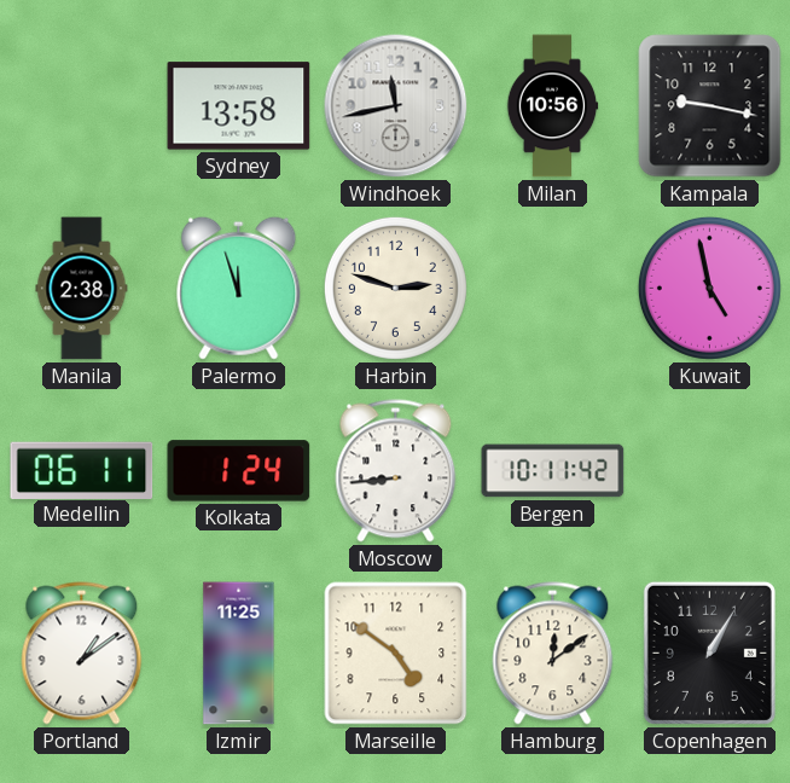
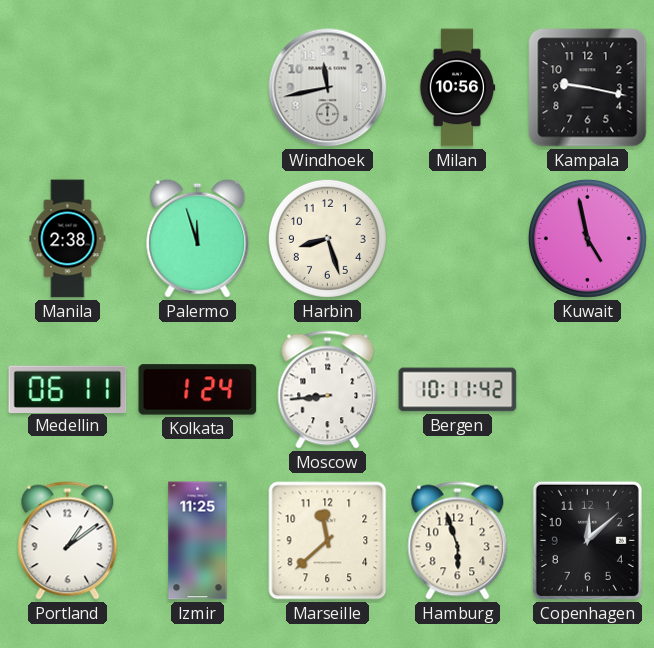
Sydney: 13:58 -> none (239, 106)
Harbin: 2:48 -> 8:27 (327, 238)
Marseille: 4:51 -> 11:38 (328, 541)
Hamburg: 12:09 -> 5:57 (458, 541)
Copenhagen: 1:05 -> 12:08 (587, 540)
